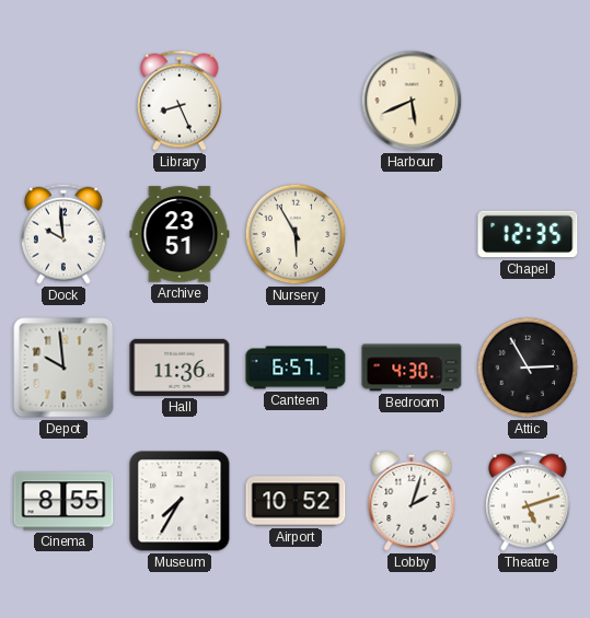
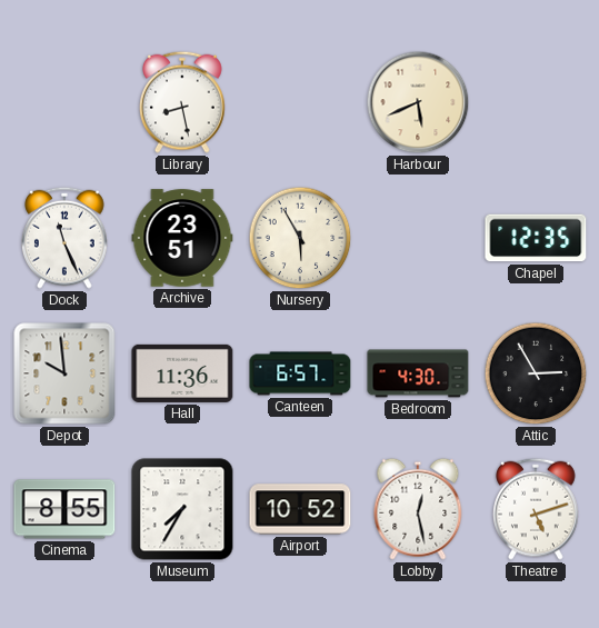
Library: 8:26 -> 8:28 (183, 102)
Dock: 9:59 -> 11:26 (66, 238)
Lobby: 2:03 -> 12:28 (418, 509)
